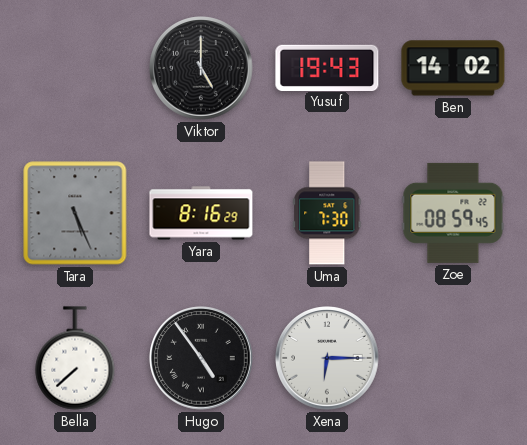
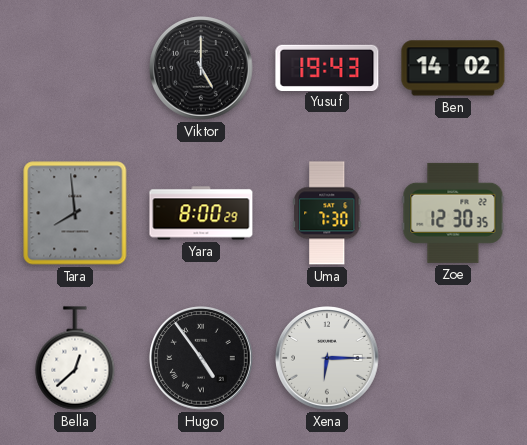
Tara: 5:26 -> 7:59 (75, 213)
Yara: 8:16 -> 8:00 (201, 213)
Zoe: 08:59 -> 12:30 (453, 213)
Bella: 7:38 -> 12:38 (75, 358)
